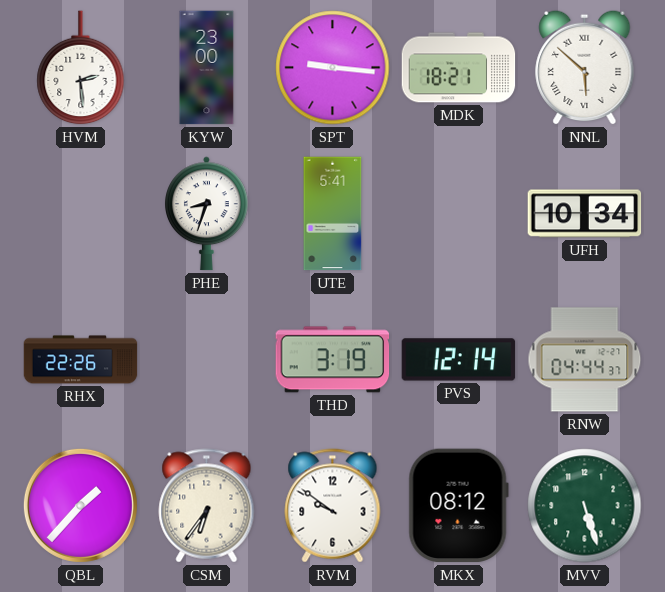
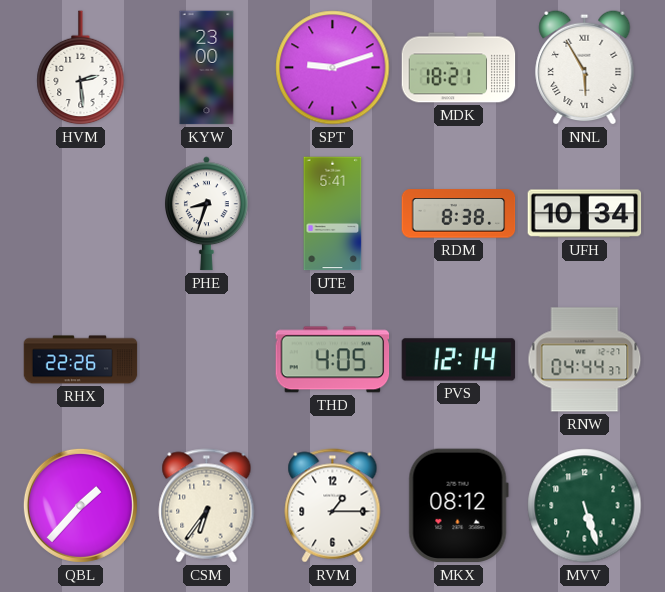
SPT: 9:16 -> 9:12 (333, 68)
NNL: 5:52 -> 5:55 (585, 67)
RDM: none -> 8:38 (459, 214)
THD: 3:19 -> 4:05 (333, 360)
RVM: 9:51 -> 1:15 (333, 506)
